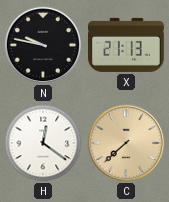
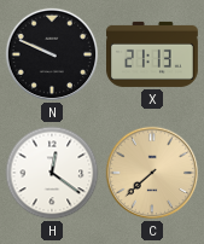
N: 9:47 -> 9:49 (52, 54)
